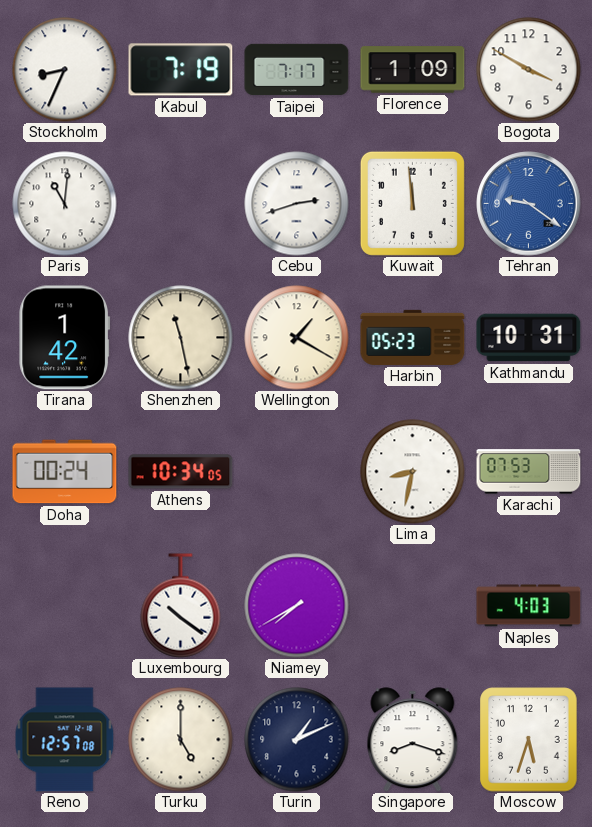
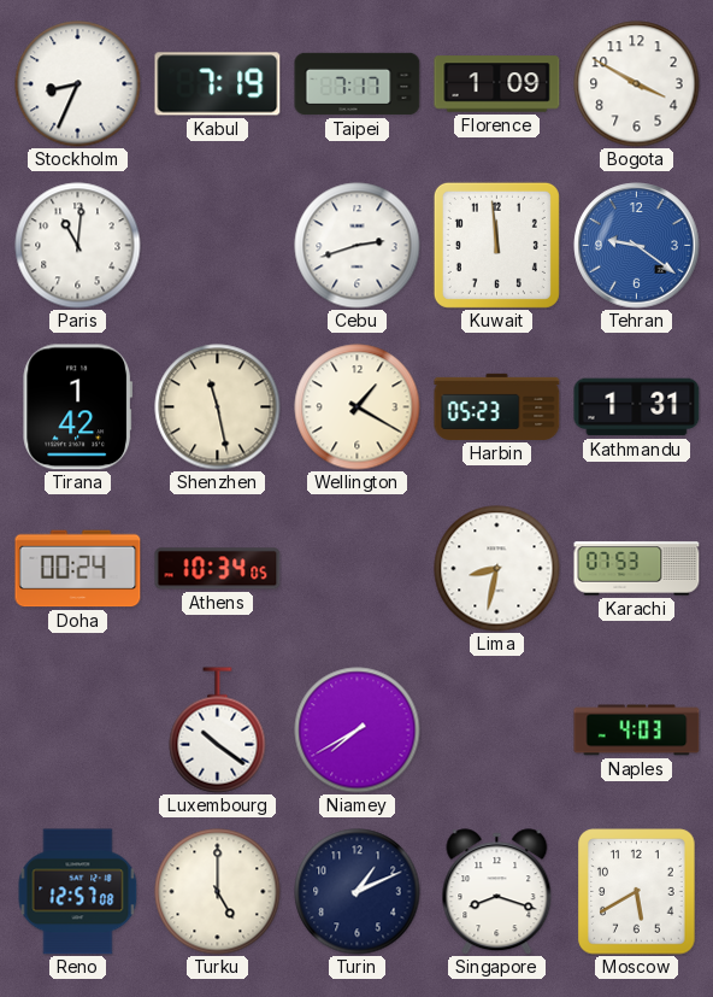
Kathmandu: 10:31 -> 1:31 (637, 407)
Moscow: 5:33 -> 5:40 (637, 892)
